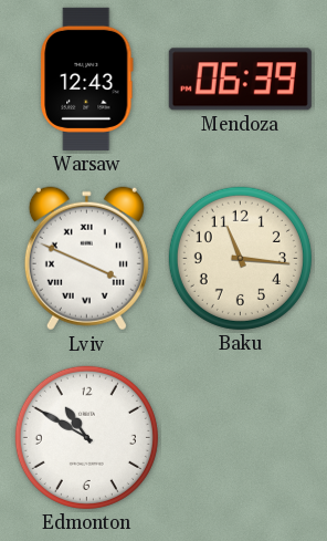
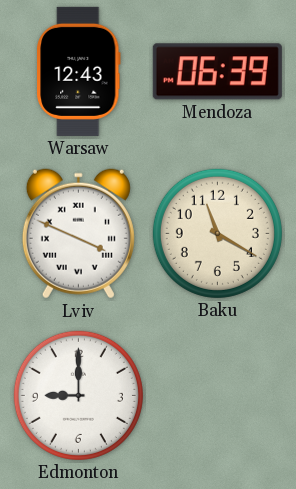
Baku: 11:16 -> 11:20 (217, 233)
Edmonton: 10:50 -> 9:00 (78, 395)
